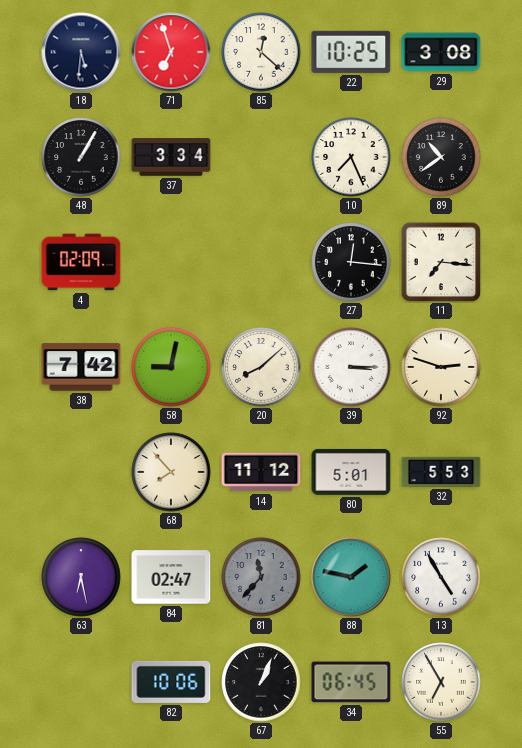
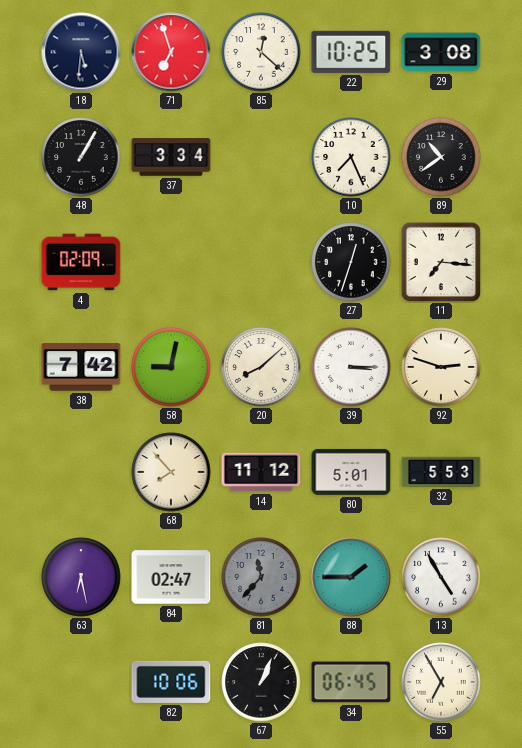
27: 12:16 -> 12:33 (351, 262)
88: 1:47 -> 1:45 (351, 577)
